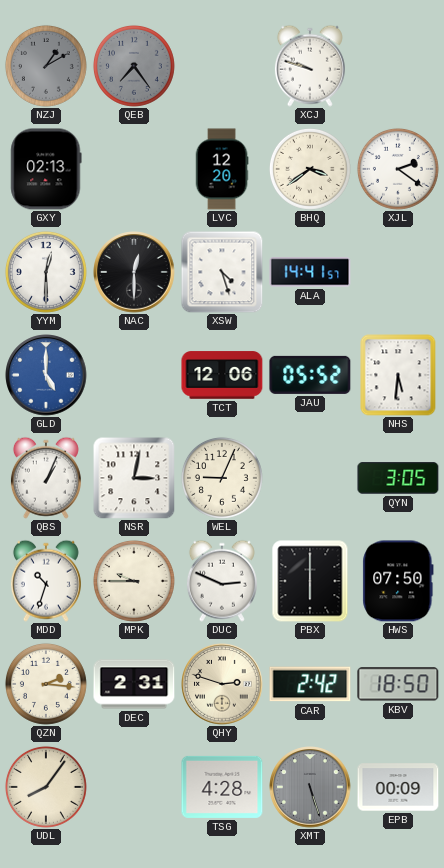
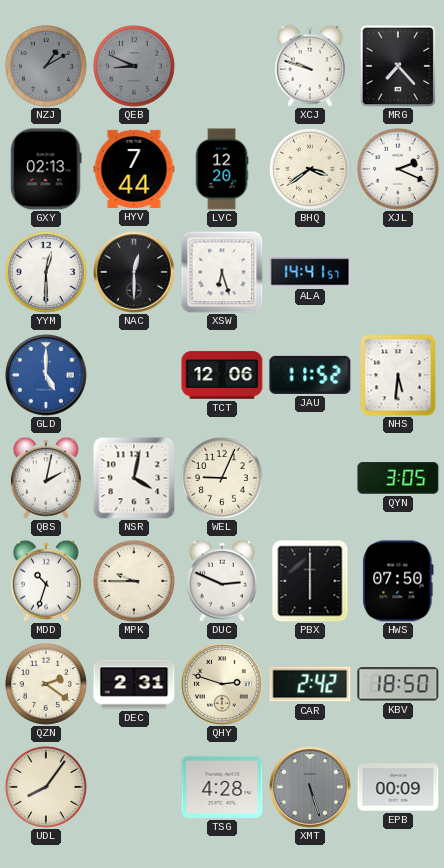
QEB: 7:24 -> 8:49 (134, 66)
MRG: none -> 7:23 (398, 66)
HYV: none -> 7:44 (134, 169)
XJL: 2:21 -> 2:19 (398, 169)
XSW: 4:27 -> 6:27 (222, 272)
JAU: 05:52 -> 11:52 (310, 375)
QBS: 1:04 -> 2:02 (46, 478)
NSR: 3:02 -> 4:02 (134, 478)
QZN: 2:16 -> 2:21 (46, 684)
